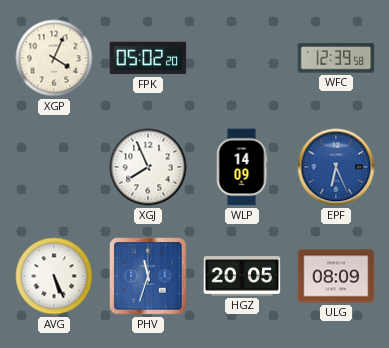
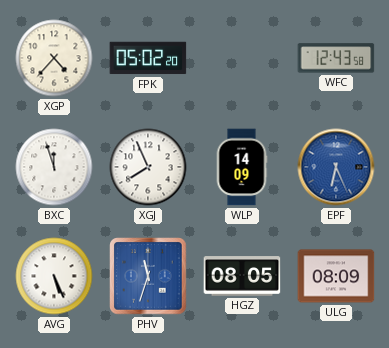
XGP: 4:04 -> 4:37 (54, 58)
WFC: 12:39 -> 12:43 (336, 58)
BXC: none -> 11:57 (54, 167)
HGZ: 20:05 -> 08:05 (242, 276)
